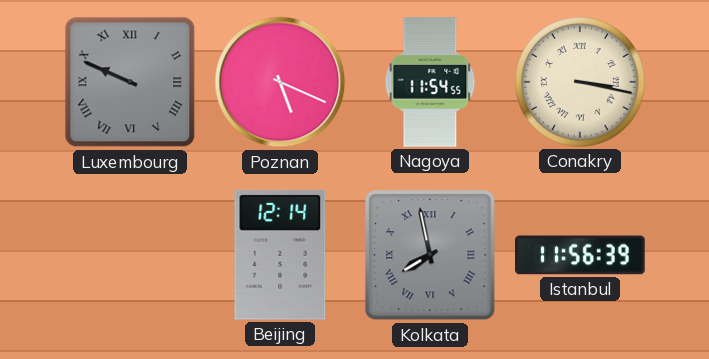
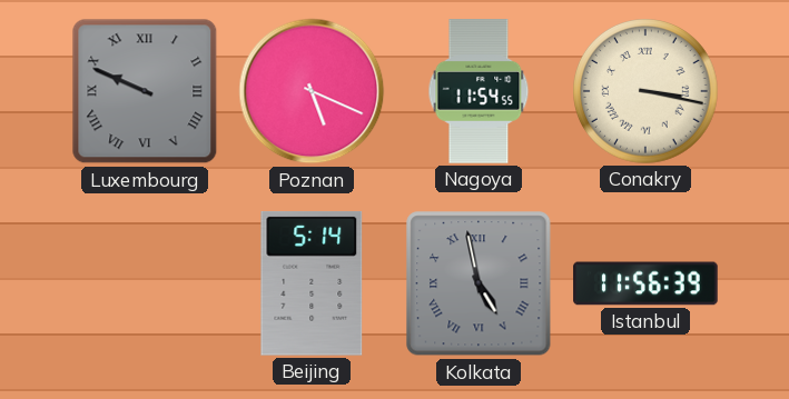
Beijing: 12:14 -> 5:14 (312, 283)
Kolkata: 7:58 -> 4:58 (479, 283)
